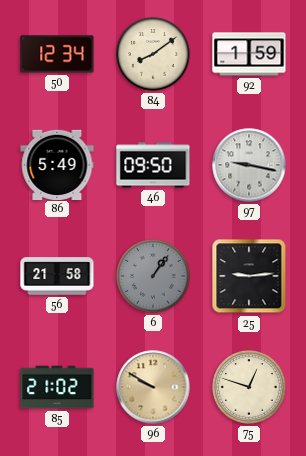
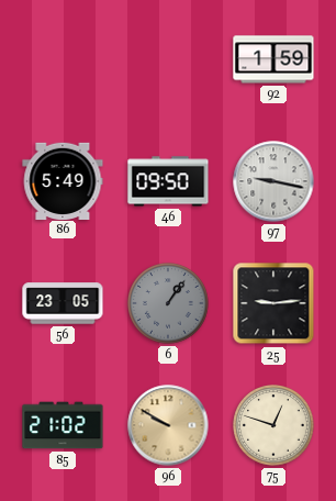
50: 12:34 -> none (57, 54)
84: 8:09 -> none (153, 54)
56: 21:58 -> 23:05 (63, 303)
